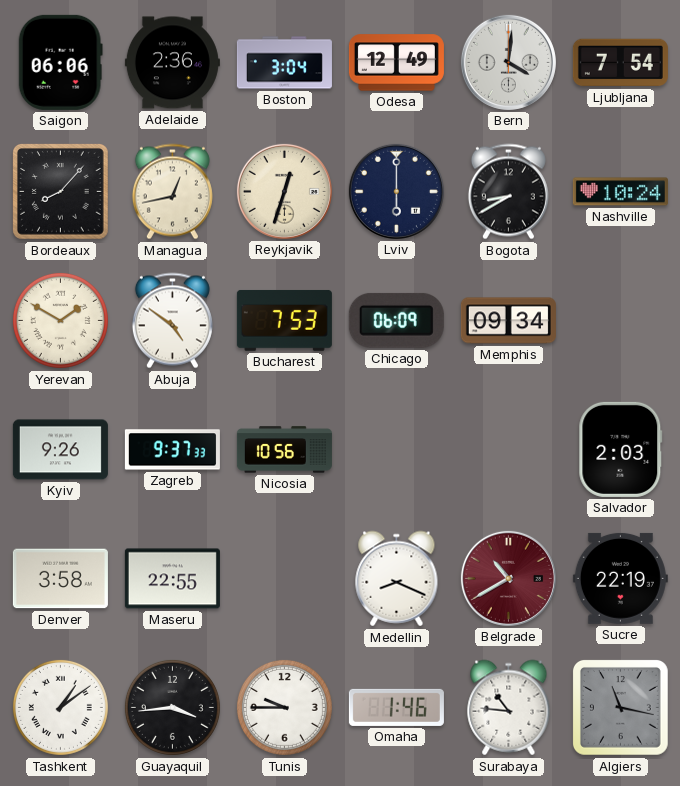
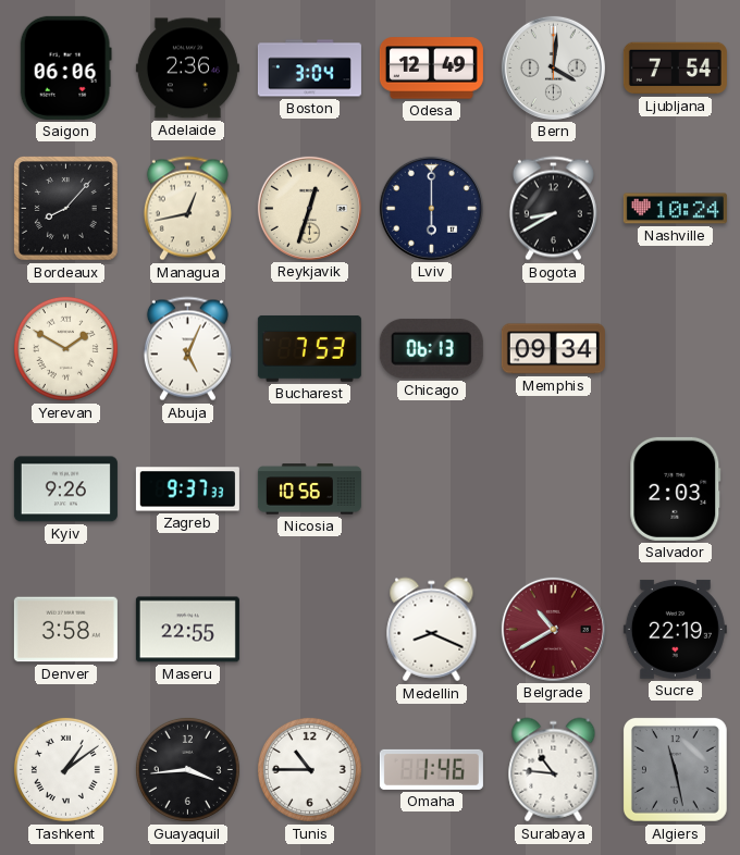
Abuja: 4:51 -> 5:04 (187, 349)
Chicago: 06:09 -> 06:13 (431, 348)
Tunis: 9:45 -> 10:45 (309, 769)
Algiers: 11:17 -> 11:28 (675, 769)
